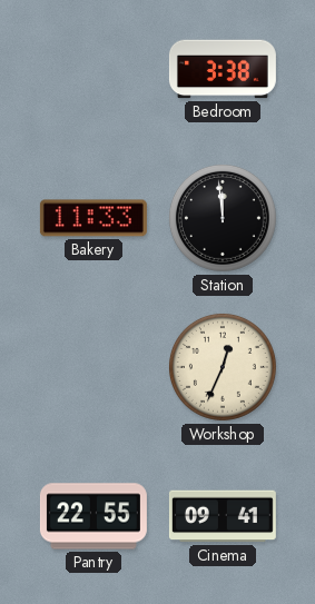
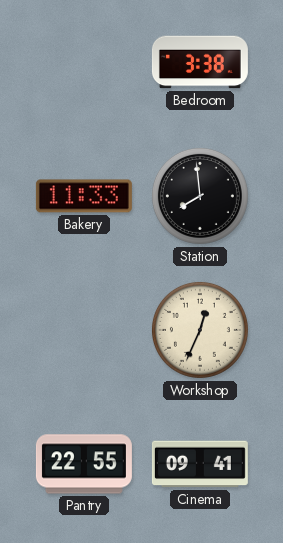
Station: 11:59 -> 7:59 (200, 196)
